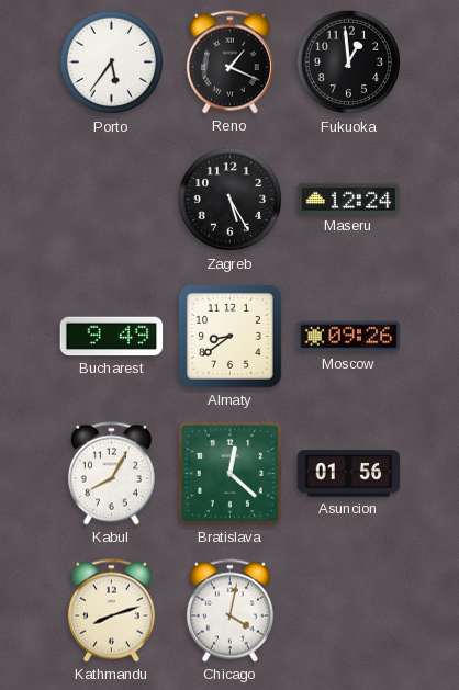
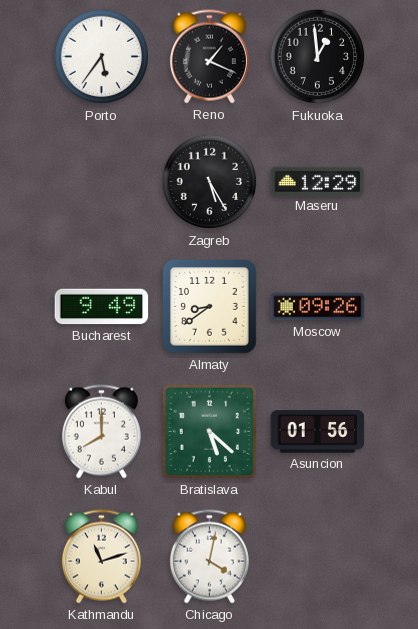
Maseru: 12:24 -> 12:29 (318, 181)
Kabul: 8:05 -> 8:00 (101, 432)
Bratislava: 12:22 -> 5:22 (209, 431)
Kathmandu: 8:12 -> 11:12 (101, 557)
